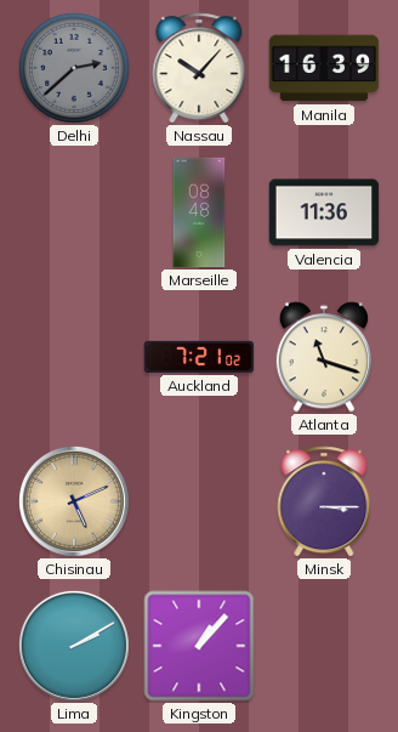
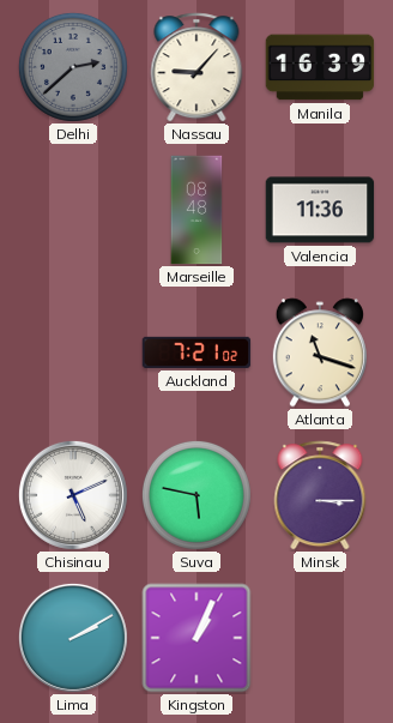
Nassau: 10:07 -> 9:07 (196, 67)
Chisinau dial: champagne -> white (73, 495)
Suva: none -> 5:47 (196, 495)
Kingston: 1:07 -> 1:04 (196, 638)
